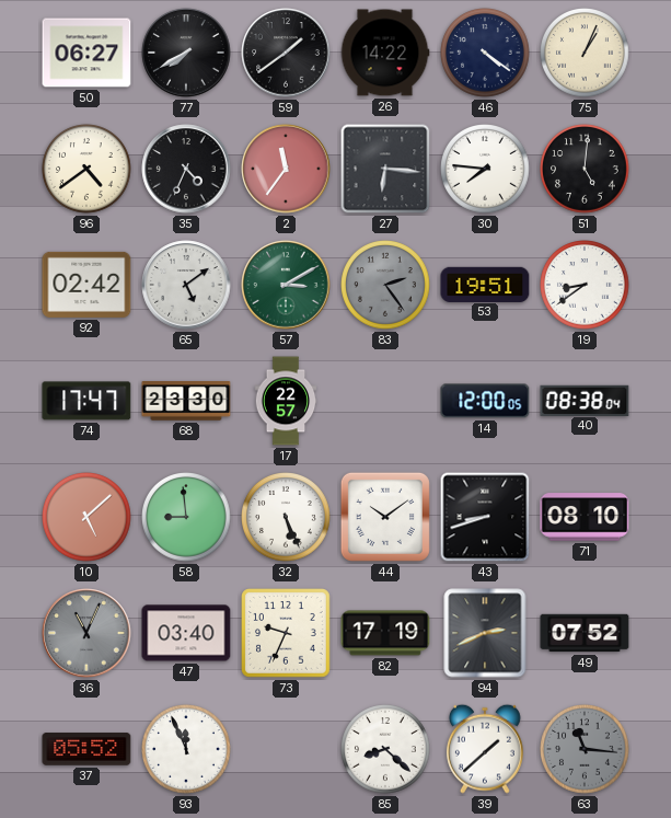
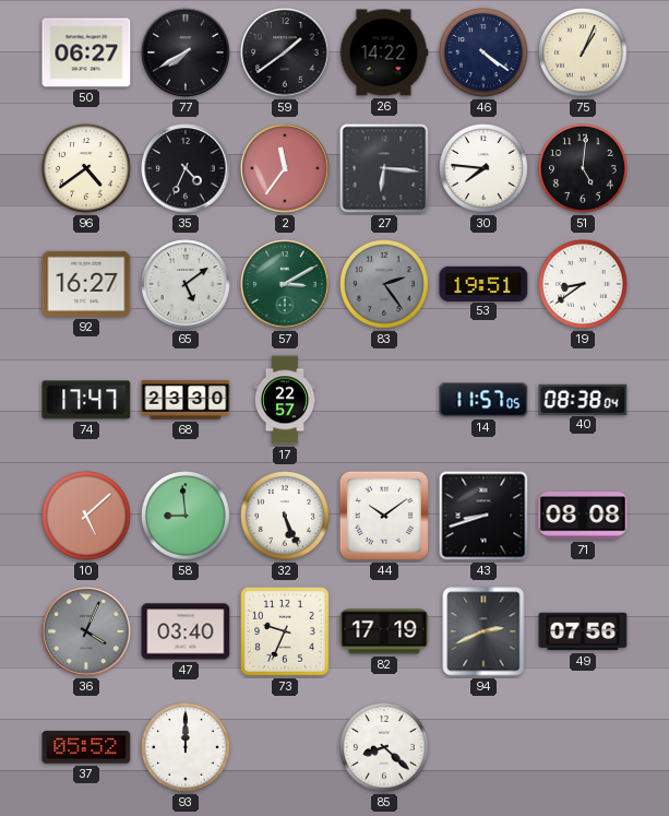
92: 02:42 -> 16:27 (86, 284)
14: 12:00 -> 11:57 (483, 400)
71: 08:10 -> 08:08 (583, 516)
36: 11:04 -> 4:04 (86, 631)
49: 07:52 -> 07:56 (583, 631)
93: 11:56 -> 12:00 (187, 748)
39: 1:38 -> none (485, 749)
63: 11:16 -> none (586, 750)
